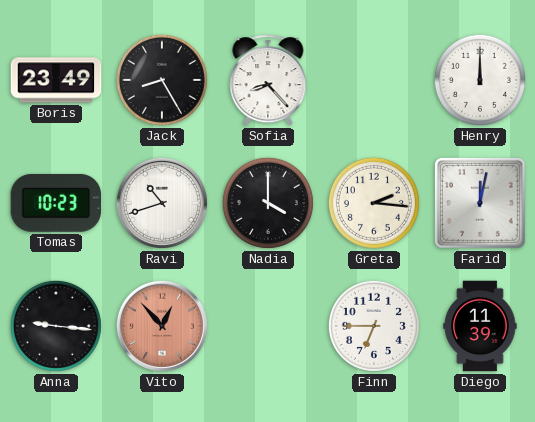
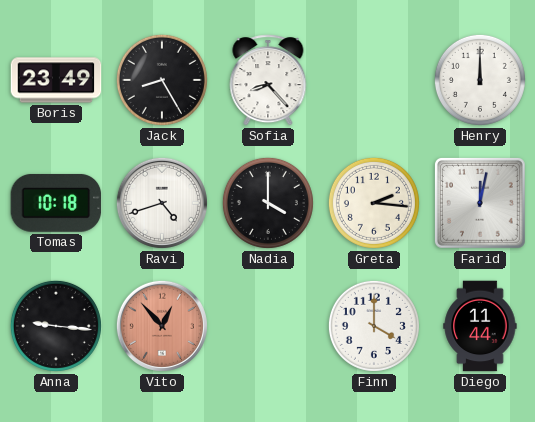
Tomas: 10:23 -> 10:18 (56, 203)
Ravi: 10:42 -> 4:42 (162, 203)
Finn: 6:45 -> 4:00 (374, 326)
Diego: 11:39 -> 11:44 (480, 326)
